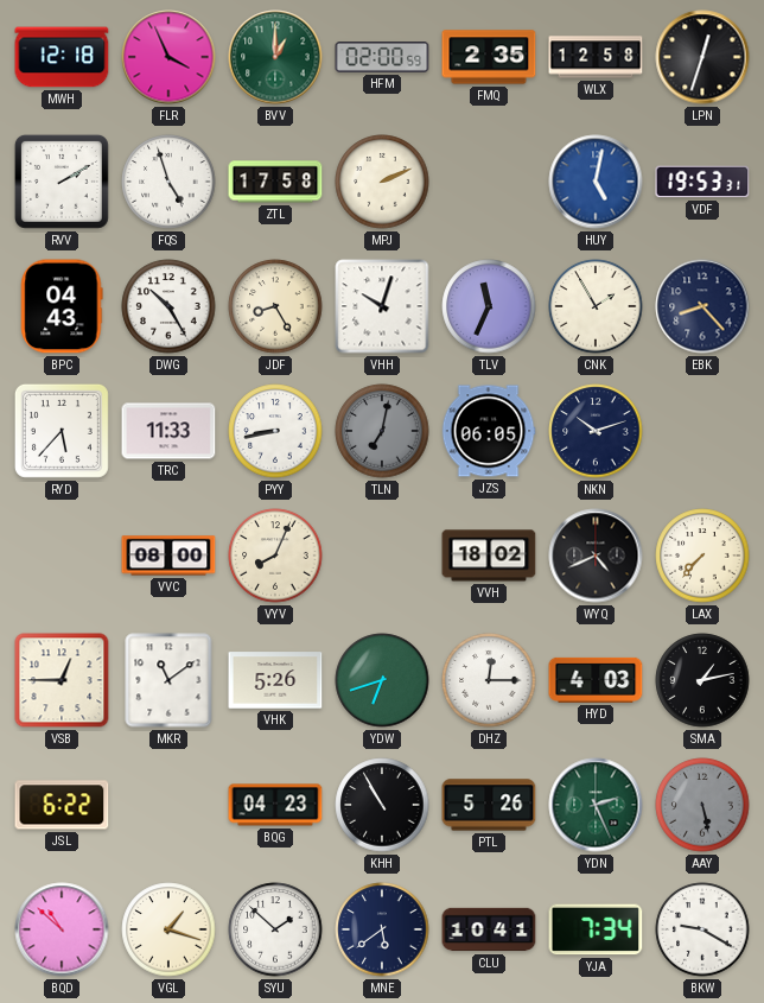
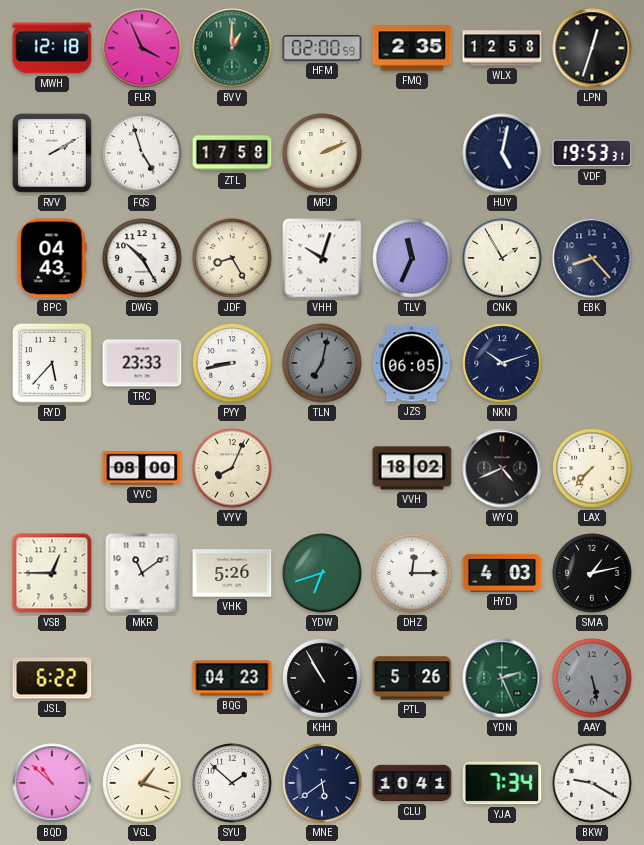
HUY dial: blue -> navy (502, 153)
TRC: 11:33 -> 23:33 (142, 363)
